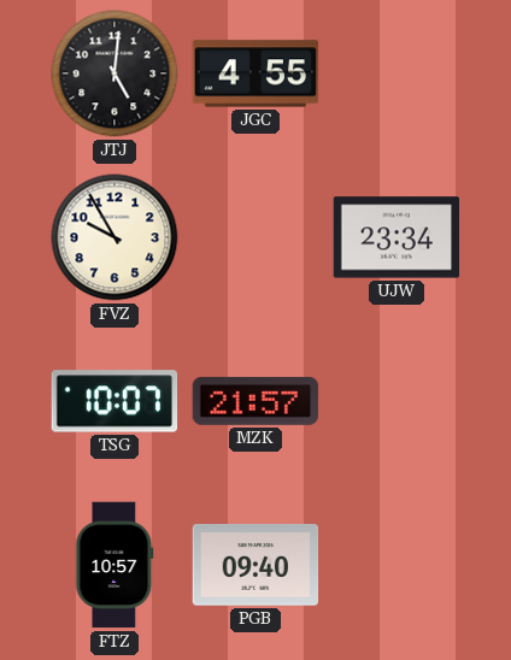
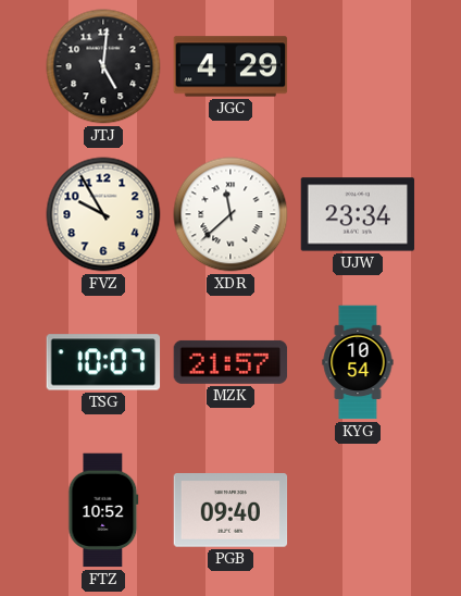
JGC: 4:55 -> 4:29 (230, 66)
XDR: none -> 11:38 (230, 214)
KYG: none -> 10:54 (358, 362)
FTZ: 10:57 -> 10:52 (103, 510)
